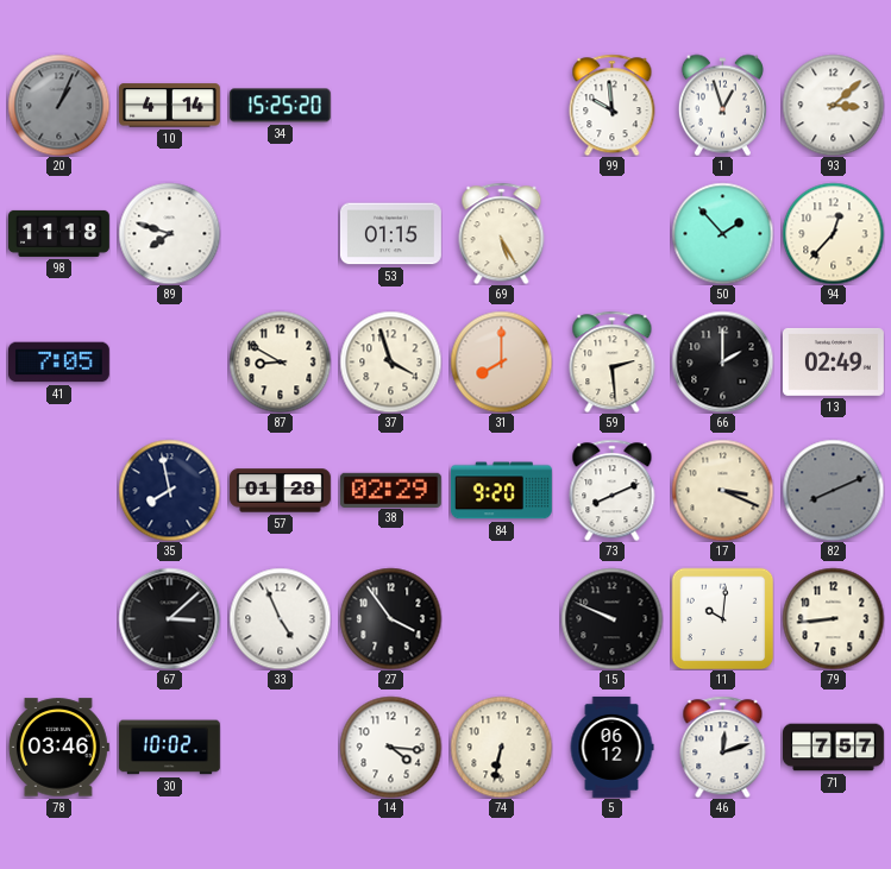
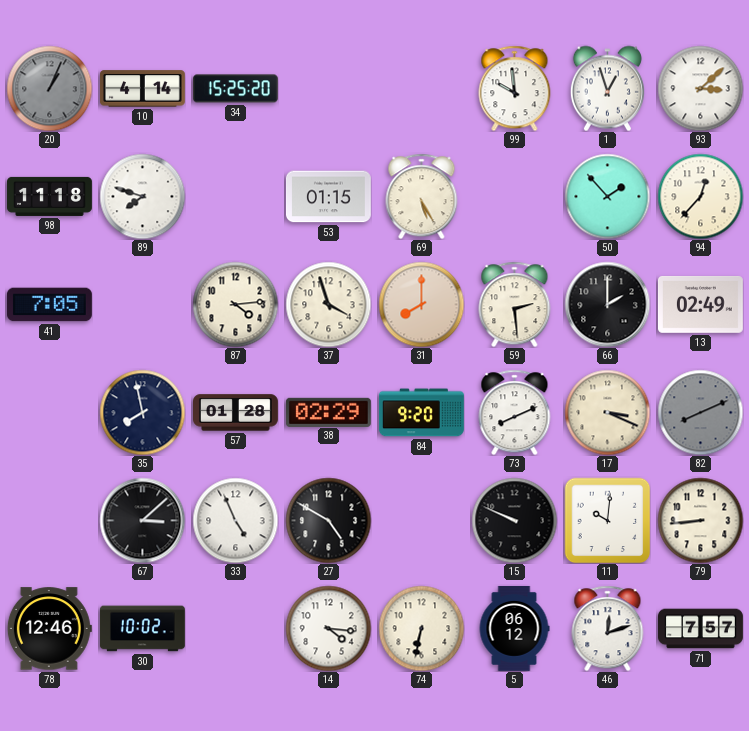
87: 8:50 -> 4:14 (235, 304)
27: 3:54 -> 4:50 (328, 520)
78: 03:46 -> 12:46 (49, 629)
